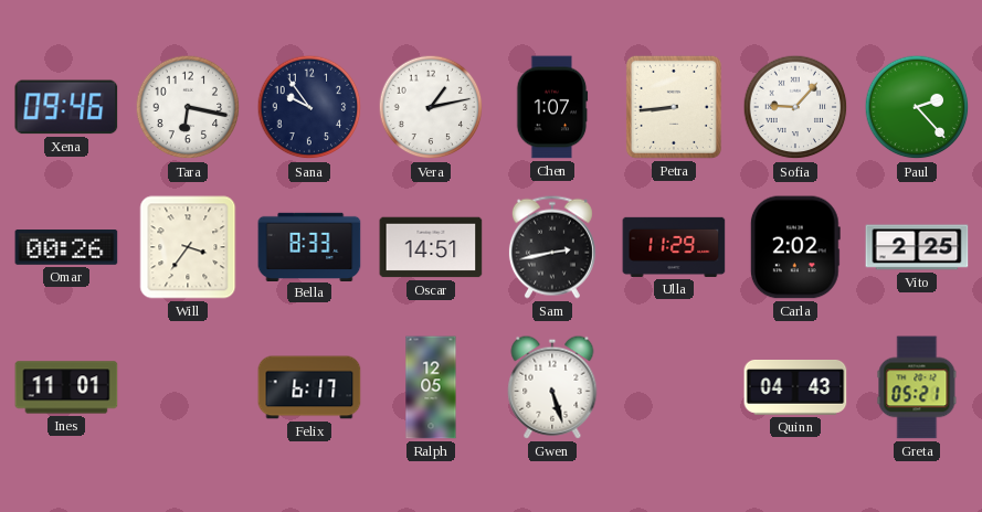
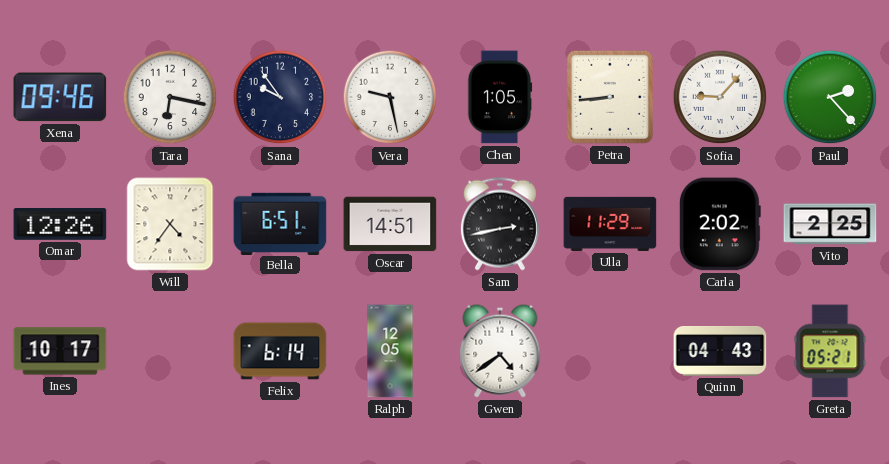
Vera: 1:13 -> 9:28 (390, 97)
Chen: 1:07 -> 1:05 (500, 97)
Omar: 00:26 -> 12:26 (60, 225)
Will: 3:36 -> 4:36 (170, 224)
Bella: 8:33 -> 6:51 (280, 223)
Ines: 11:01 -> 10:17 (60, 351)
Felix: 6:17 -> 6:14 (280, 351)
Gwen: 5:27 -> 4:39 (500, 351)
